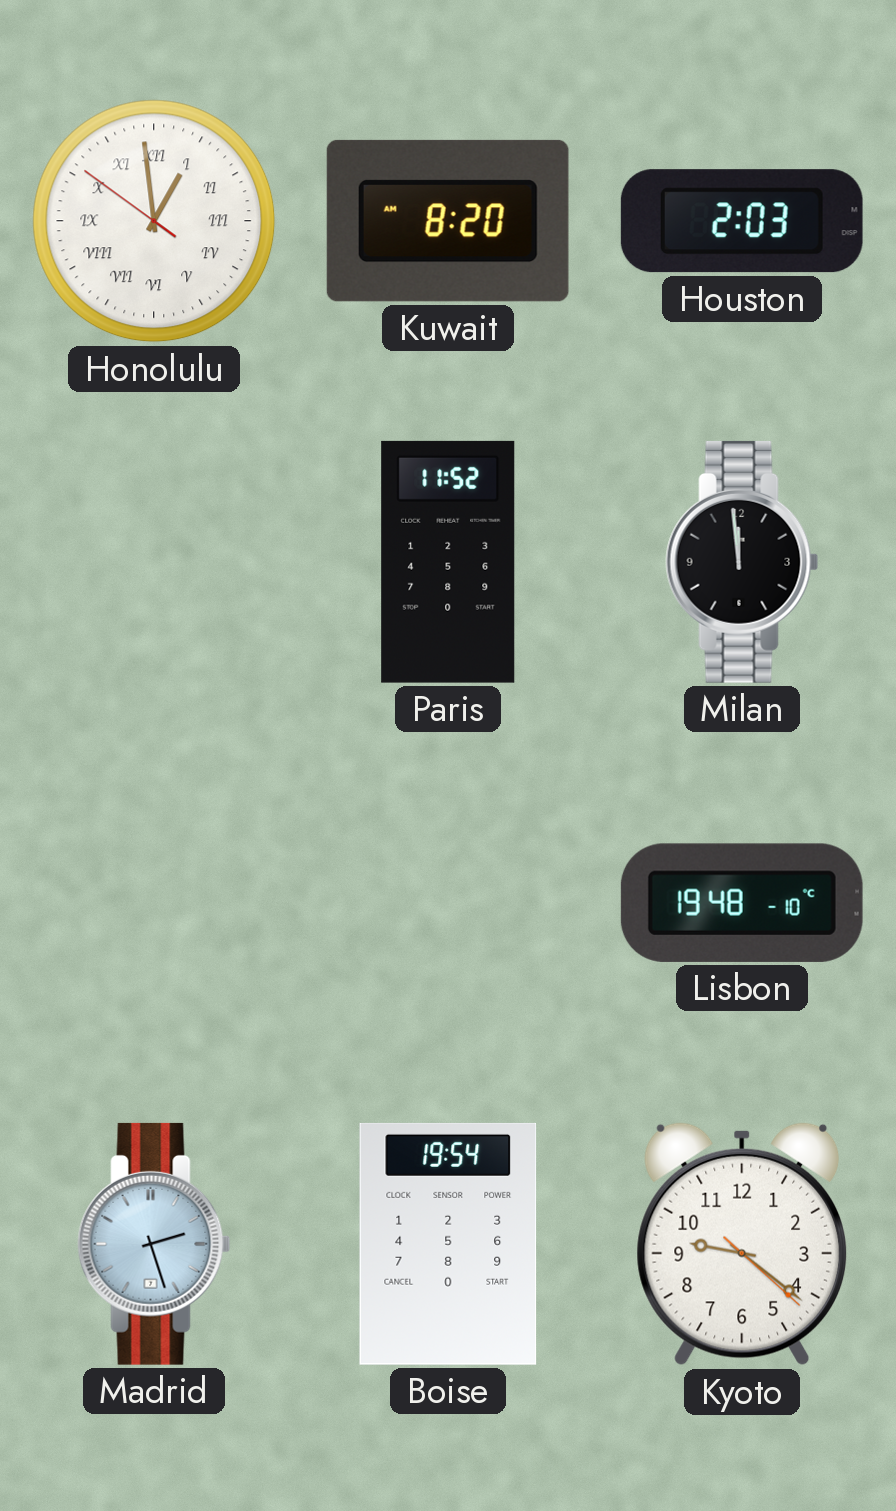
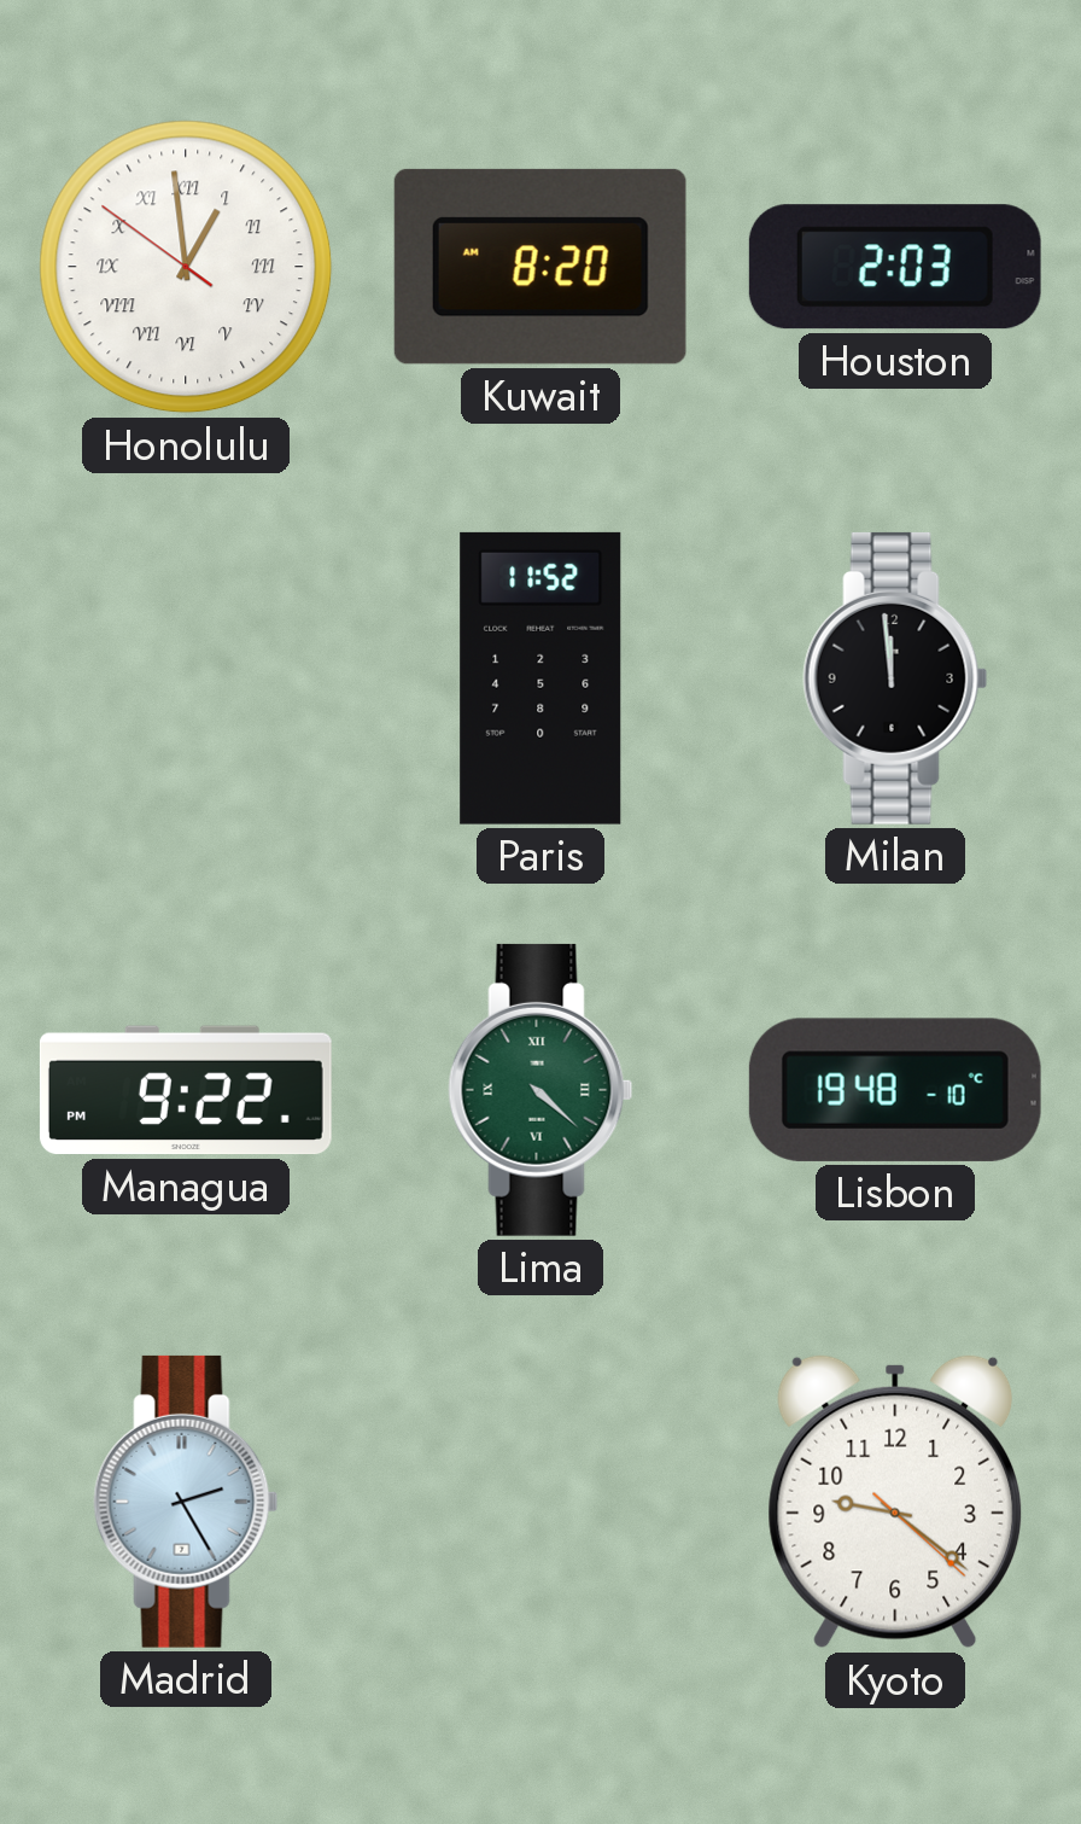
Managua: none -> 9:22 (186, 1090)
Lima: none -> 4:22 (540, 1090)
Madrid: 2:27 -> 2:25 (186, 1502)
Boise: 19:54 -> none (448, 1244)
